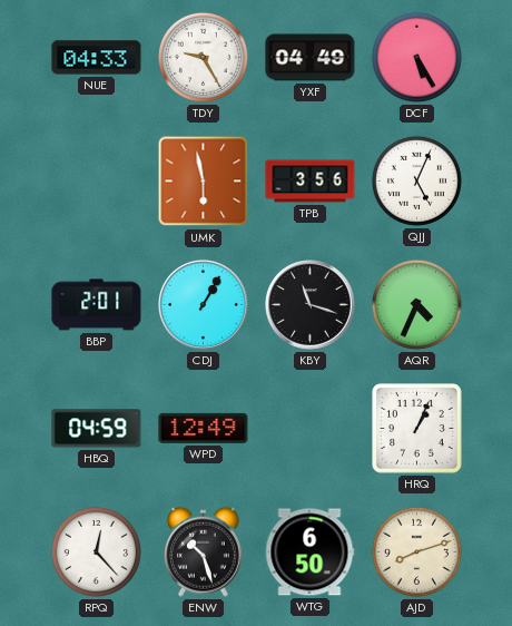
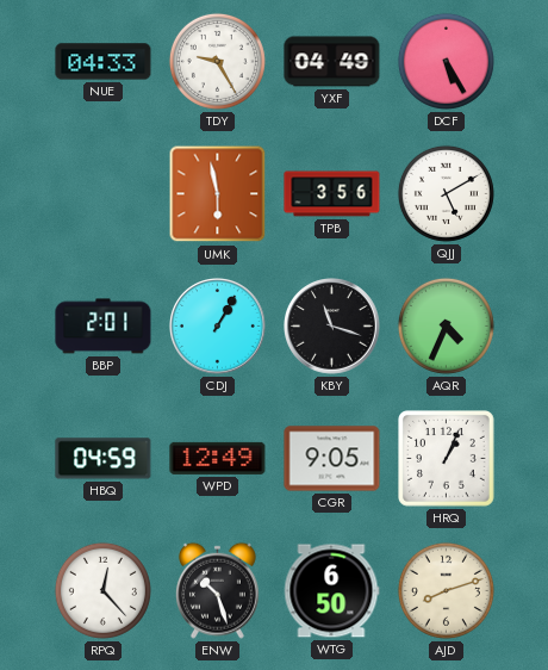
QJJ: 5:04 -> 5:10 (446, 193)
CGR: none -> 9:05 (332, 459)
